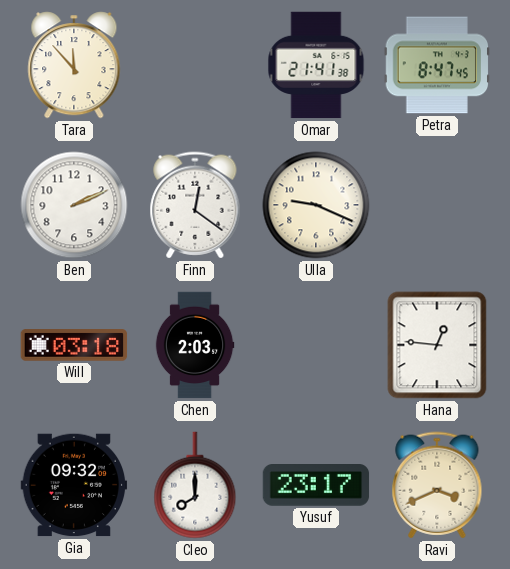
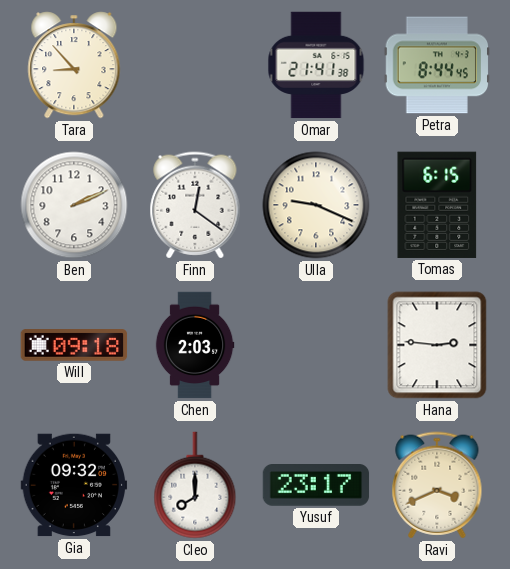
Tara: 11:53 -> 8:53 (74, 65)
Petra: 8:47 -> 8:44 (436, 65)
Tomas: none -> 6:15 (437, 205)
Will: 03:18 -> 09:18 (74, 345)
Hana: 12:46 -> 2:46 (437, 345)
